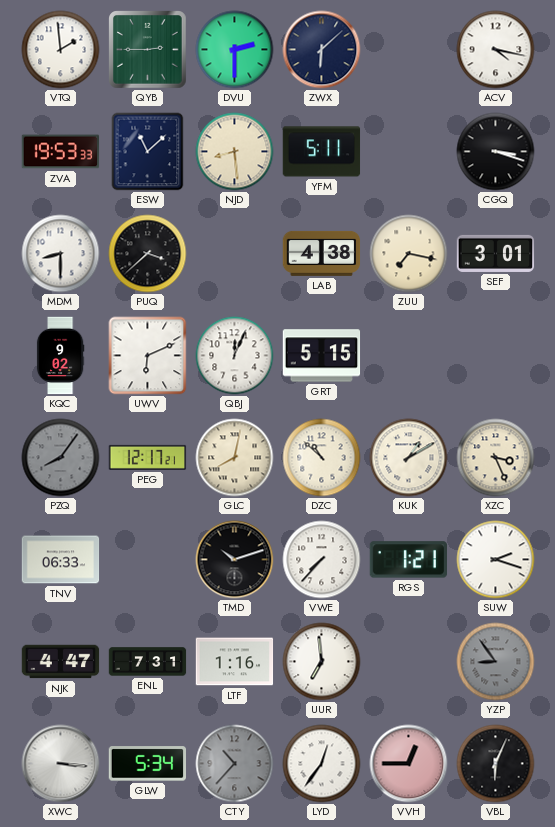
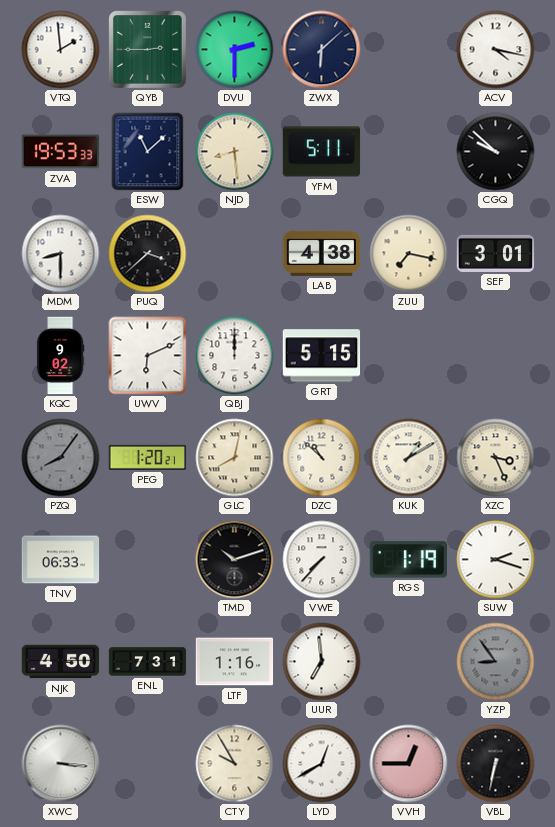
CGQ: 3:18 -> 9:52 (496, 152)
QBJ: 12:04 -> 12:00 (235, 356)
PEG: 12:17 -> 1:20 (148, 457)
RGS: 1:21 -> 1:19 (408, 560)
NJK: 4:47 -> 4:50 (61, 662)
GLW: 5:34 -> none (147, 764)
CTY: 10:37 -> 9:55 (235, 764)
CTY dial: grey -> cream (235, 764)
LYD: 12:36 -> 12:40 (322, 764)
VBL: 6:04 -> 6:32 (496, 764)
